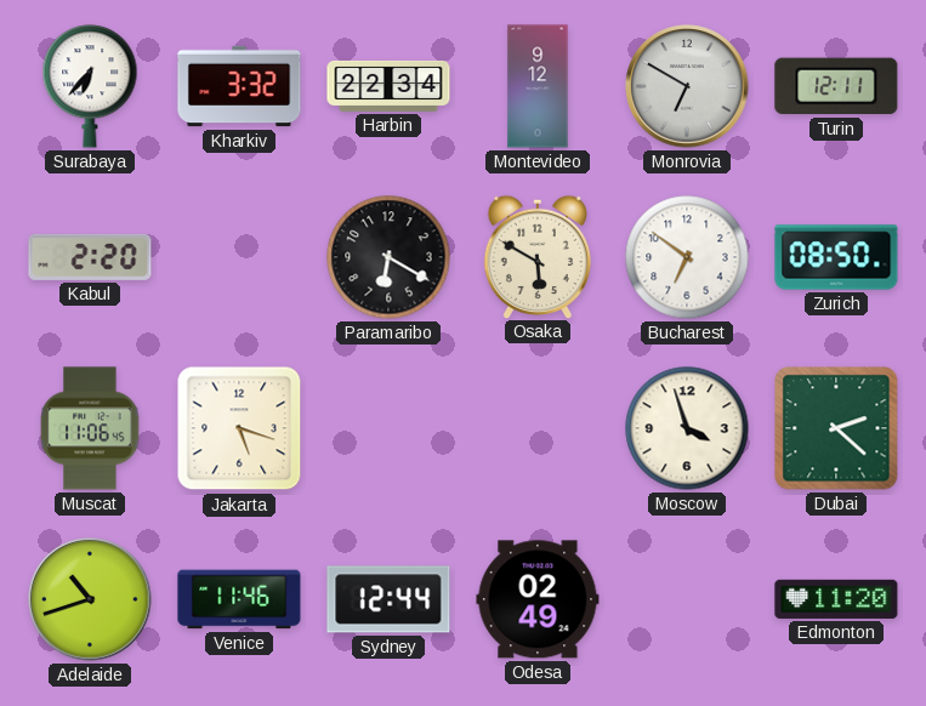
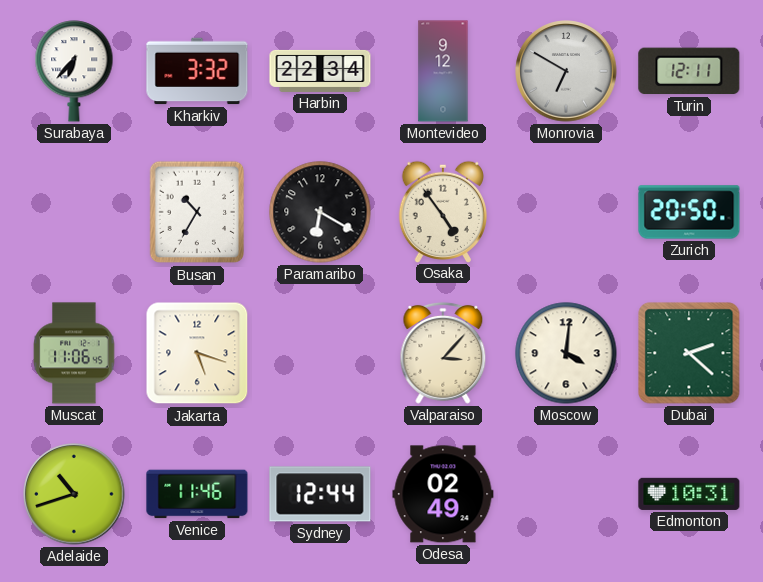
Kabul: 2:20 -> none (90, 257)
Busan: none -> 10:35 (197, 212)
Osaka: 5:50 -> 4:54 (442, 211)
Bucharest: 6:51 -> none (687, 257)
Zurich: 08:50 -> 20:50 (689, 212)
Valparaiso: none -> 3:07 (443, 353)
Moscow: 3:57 -> 4:01 (566, 353)
Edmonton: 11:20 -> 10:31 (689, 494)
